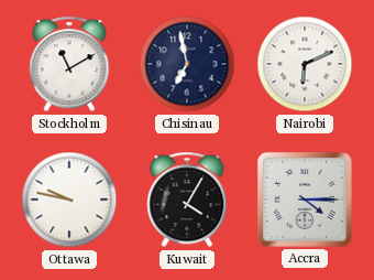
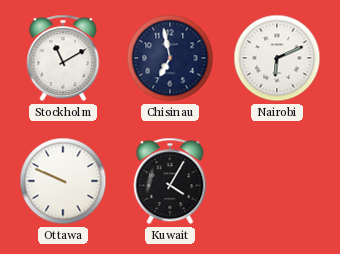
Ottawa: 9:47 -> 9:49 (63, 181)
Accra: 4:15 -> none (305, 200)
